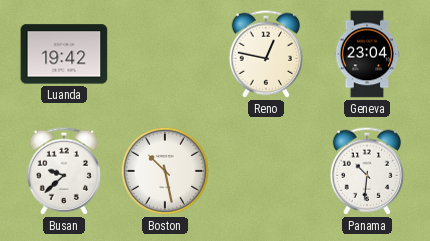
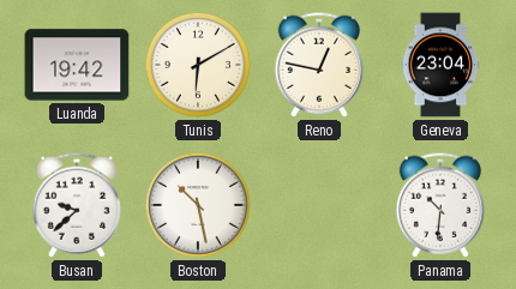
Tunis: none -> 6:10 (198, 65)
